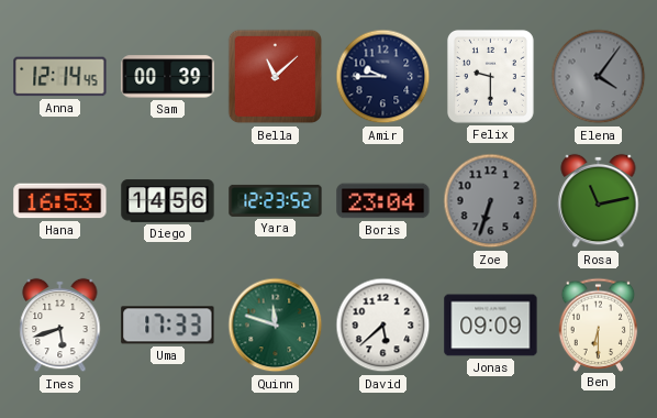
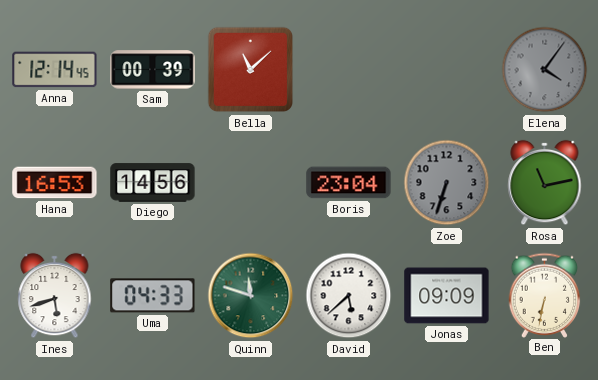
Amir: 9:45 -> none (383, 77)
Felix: 9:30 -> none (490, 76)
Yara: 12:23 -> none (276, 200)
Uma: 17:33 -> 04:33 (153, 296)
Ben: 6:30 -> 6:32 (545, 295)
